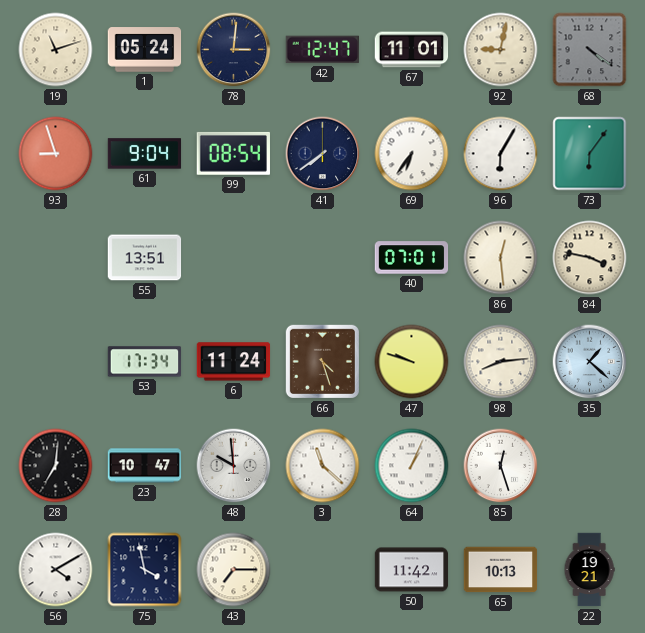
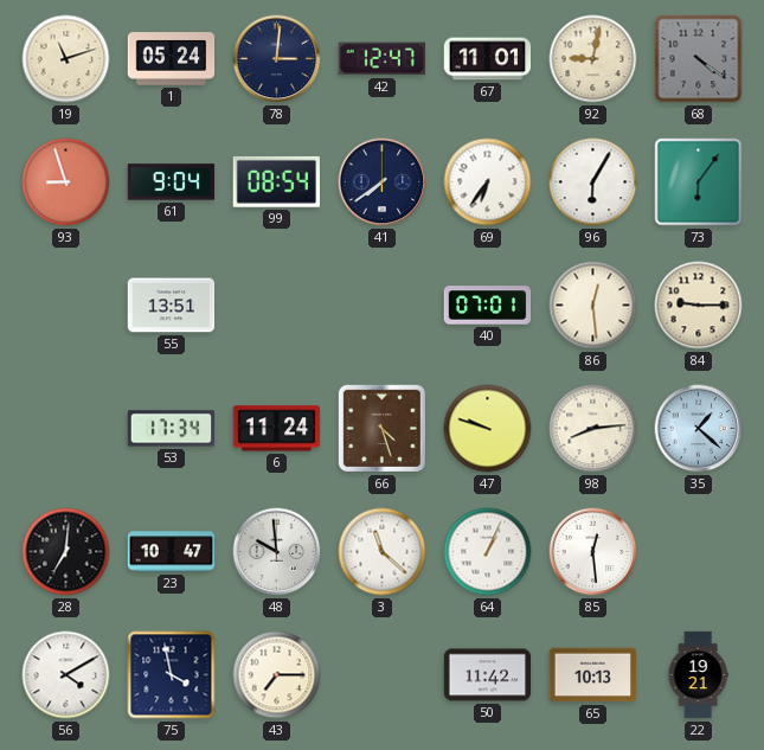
84: 3:47 -> 9:15 (699, 306)
85: 12:27 -> 12:29 (593, 552)
